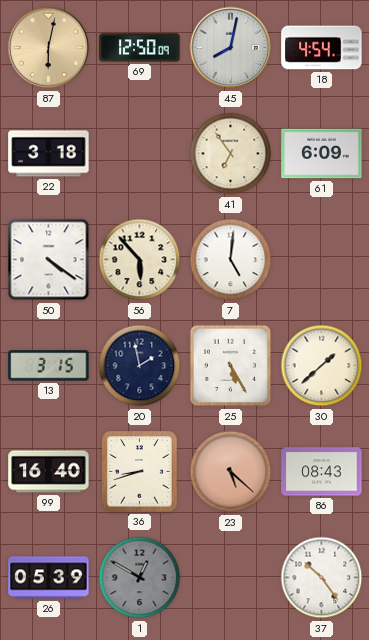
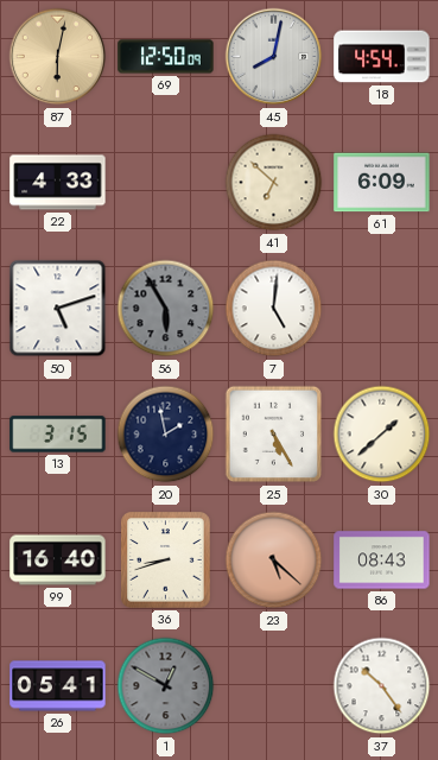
22: 3:18 -> 4:33 (58, 183)
41: 6:54 -> 6:52 (274, 183)
50: 4:21 -> 5:12 (58, 309)
56: 5:53 -> 5:55 (166, 309)
56 dial: cream -> grey (166, 309)
26: 05:39 -> 05:41 (58, 686)
